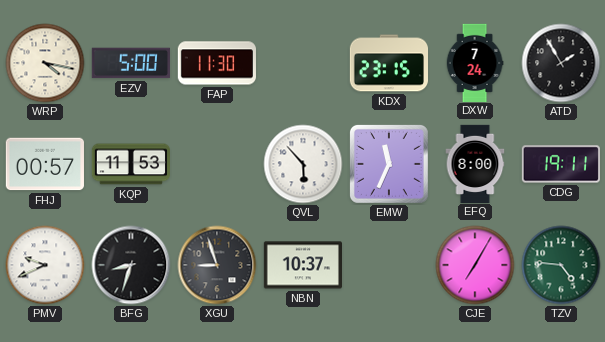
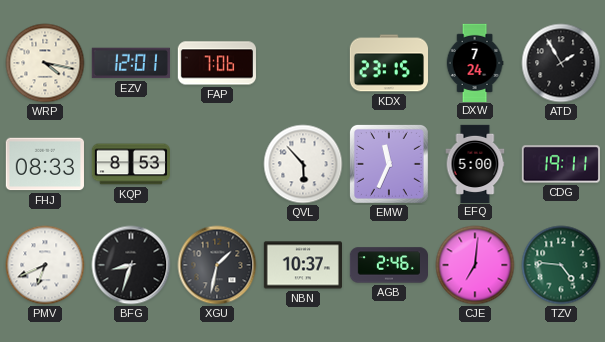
EZV: 5:00 -> 12:01 (131, 63)
FAP: 11:30 -> 7:06 (216, 63)
FHJ: 00:57 -> 08:33 (45, 164)
KQP: 11:53 -> 8:53 (130, 164)
EFQ: 8:00 -> 5:00 (475, 163)
PMV: 9:41 -> 6:41 (45, 265)
XGU: 8:57 -> 1:32 (217, 265)
AGB: none -> 2:46 (388, 265)
CJE: 7:05 -> 7:01 (475, 265)
